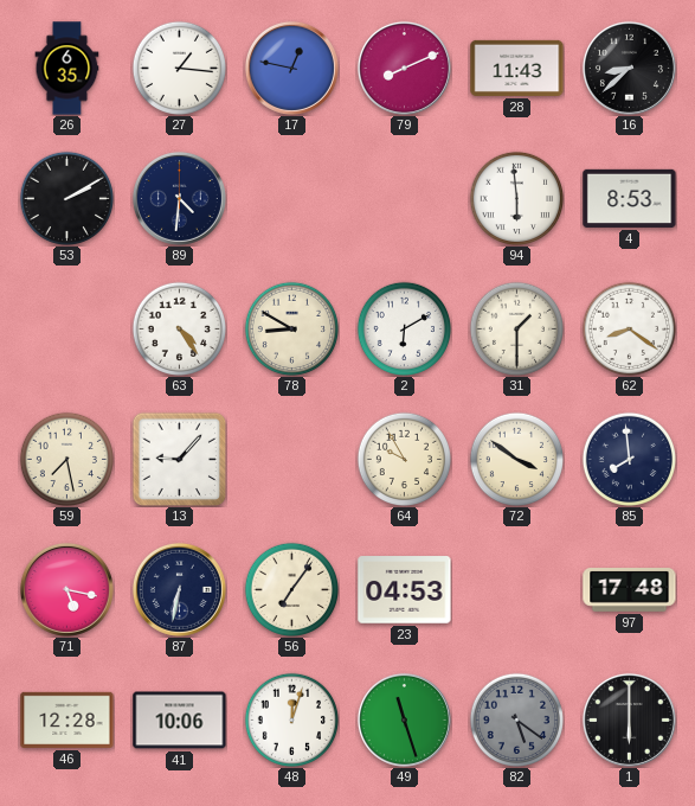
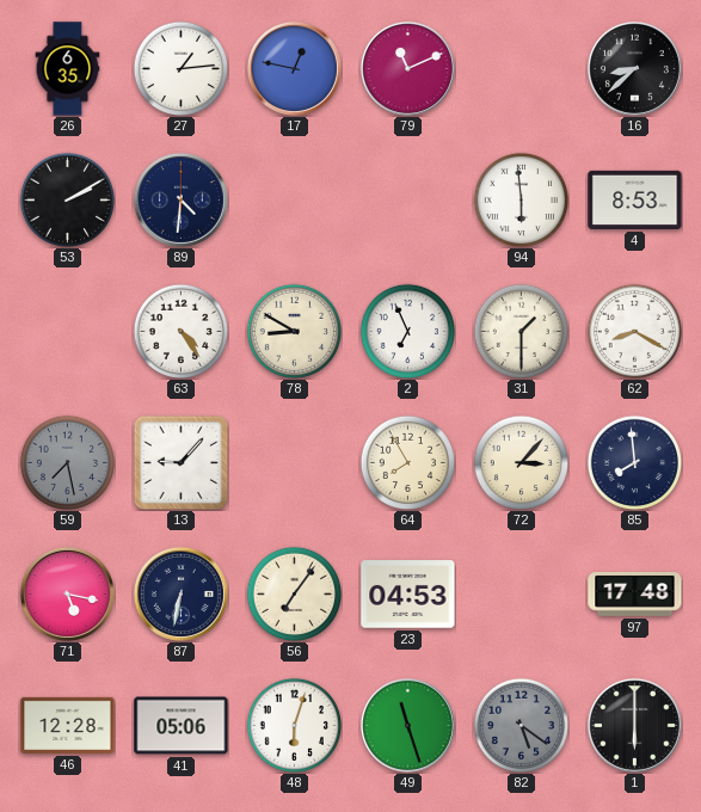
27: 1:16 -> 1:14 (180, 68)
79: 8:11 -> 11:11 (407, 68)
28: 11:43 -> none (517, 68)
2: 6:10 -> 6:56 (407, 331)
62: 8:21 -> 8:20 (634, 331)
59 dial: cream -> grey (67, 462)
64: 9:55 -> 7:55 (407, 462)
72: 3:51 -> 3:07 (521, 462)
41: 10:06 -> 05:06 (182, 726)
48: 12:03 -> 6:03 (294, 725)
